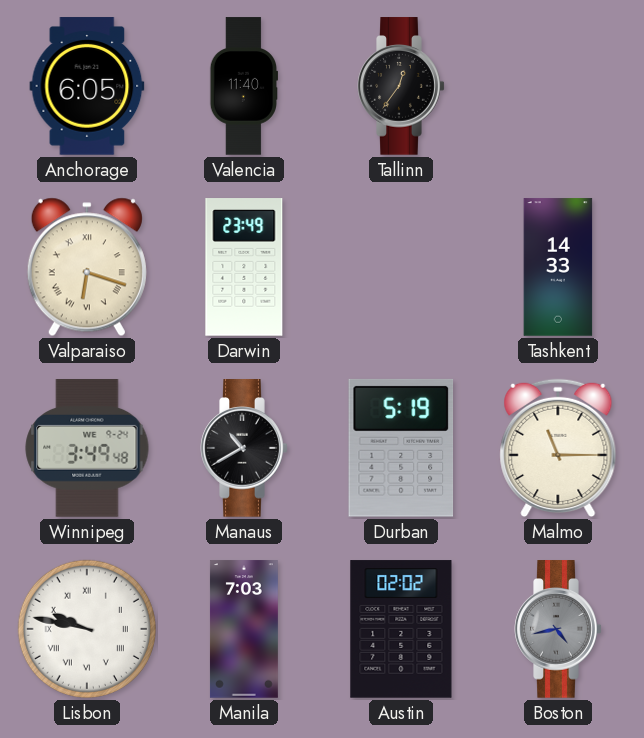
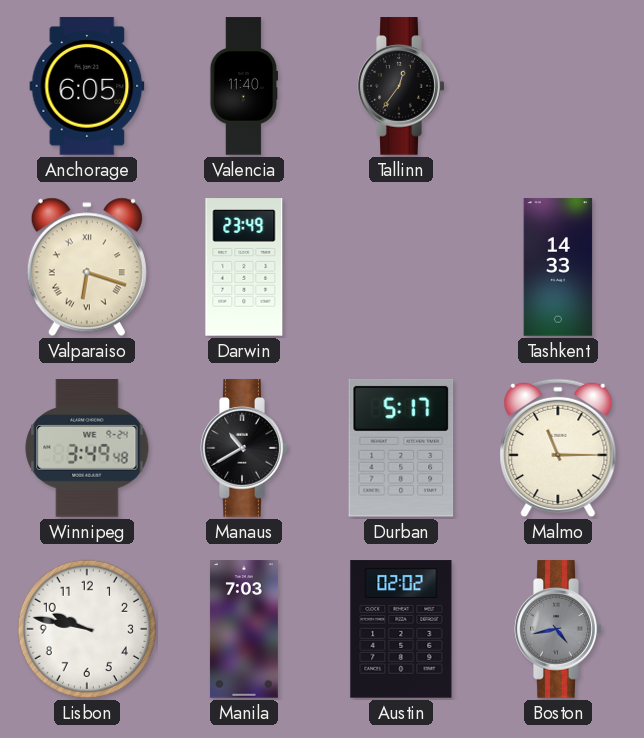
Durban: 5:19 -> 5:17 (401, 448)
Lisbon numerals: Roman -> Arabic (87, 629)
